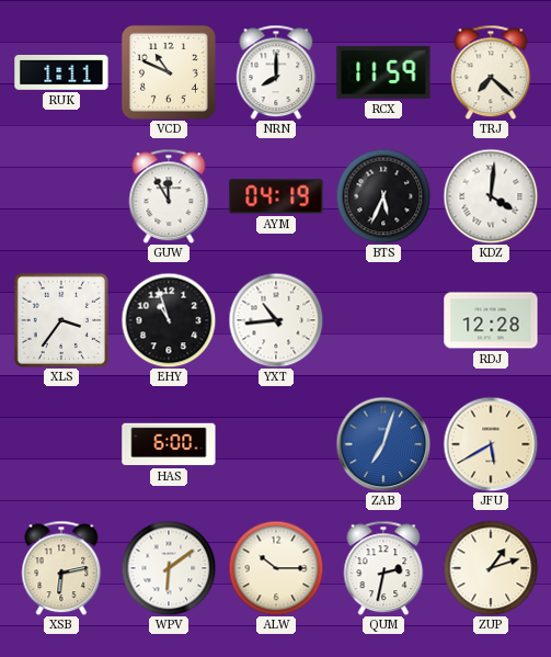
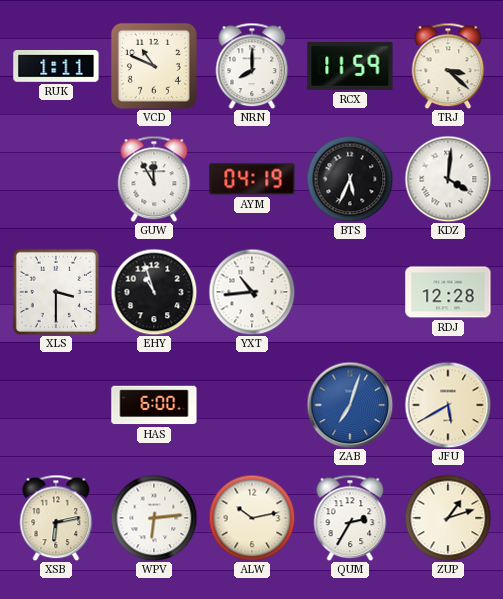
TRJ: 7:22 -> 3:22 (448, 66)
XLS: 3:36 -> 3:30 (55, 291)
WPV: 6:09 -> 6:14 (154, 518)
ALW: 10:15 -> 10:13 (252, 518)
QUM: 2:32 -> 2:35 (350, 518)
